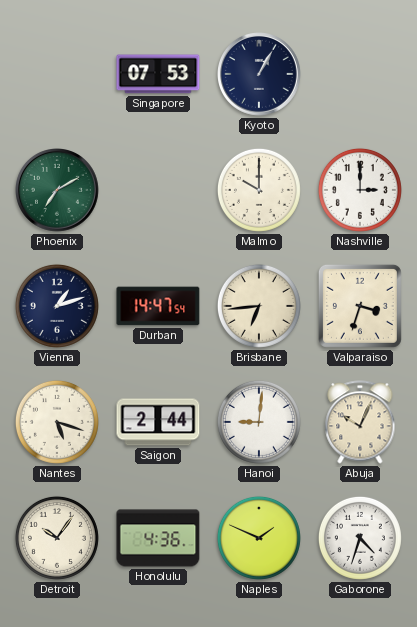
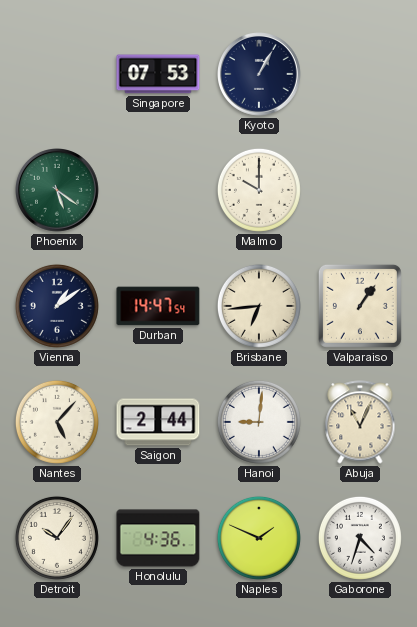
Phoenix: 7:10 -> 5:21 (58, 191)
Nashville: 3:00 -> none (360, 190)
Vienna: 1:12 -> 1:09 (57, 306)
Valparaiso: 3:33 -> 1:06 (360, 306)
Nantes: 5:18 -> 5:07 (57, 422)
Abuja: 10:04 -> 11:04 (360, 422)
